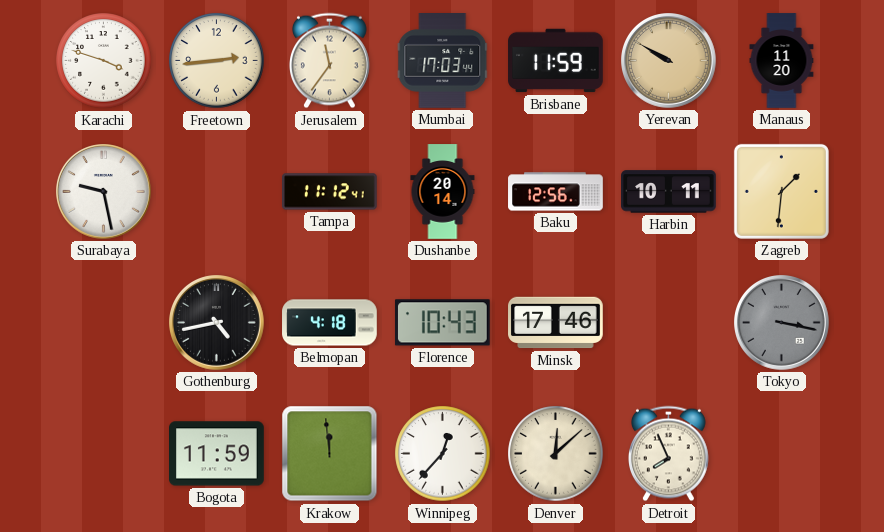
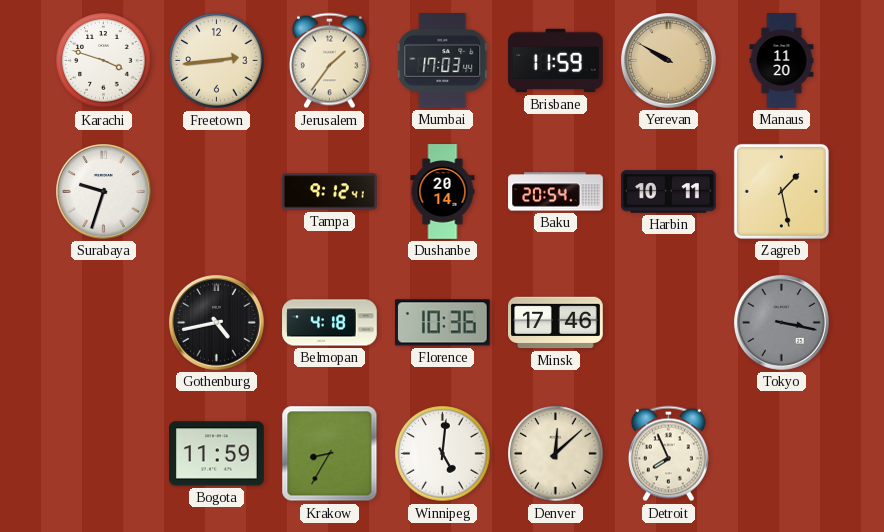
Jerusalem: 11:36 -> 1:36 (330, 61)
Surabaya: 9:28 -> 9:33 (104, 192)
Tampa: 11:12 -> 9:12 (330, 192)
Baku: 12:56 -> 20:54 (556, 192)
Zagreb: 1:31 -> 1:28 (781, 191)
Florence: 10:43 -> 10:36 (442, 323)
Krakow: 11:59 -> 8:35 (330, 454)
Winnipeg: 12:37 -> 5:01 (443, 454)
